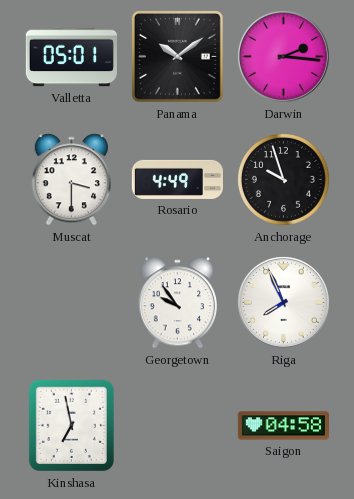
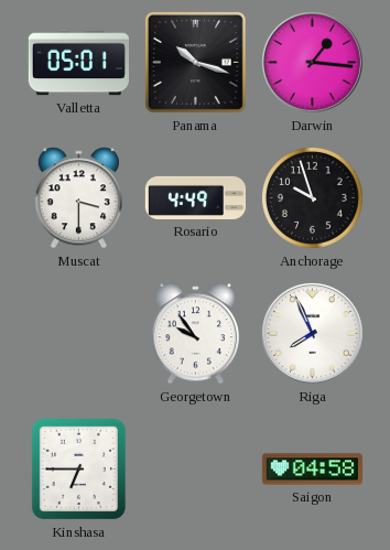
Panama: 10:09 -> 10:18 (195, 62)
Darwin: 2:16 -> 1:16 (312, 62)
Kinshasa: 6:58 -> 6:45 (78, 468)
